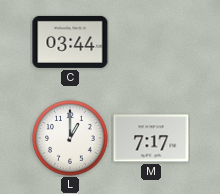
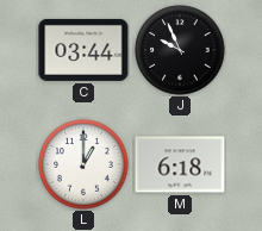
J: none -> 9:56 (180, 50)
M: 7:17 -> 6:18 (180, 164)
